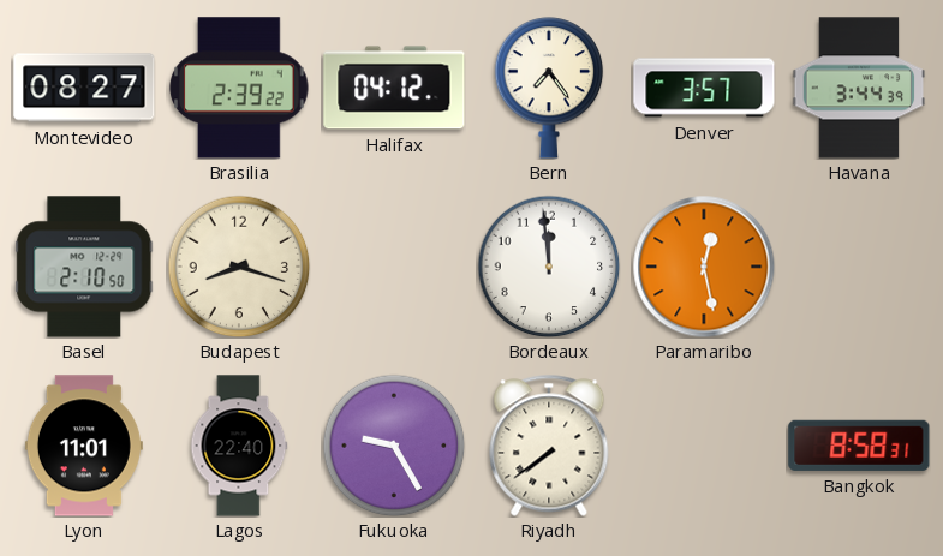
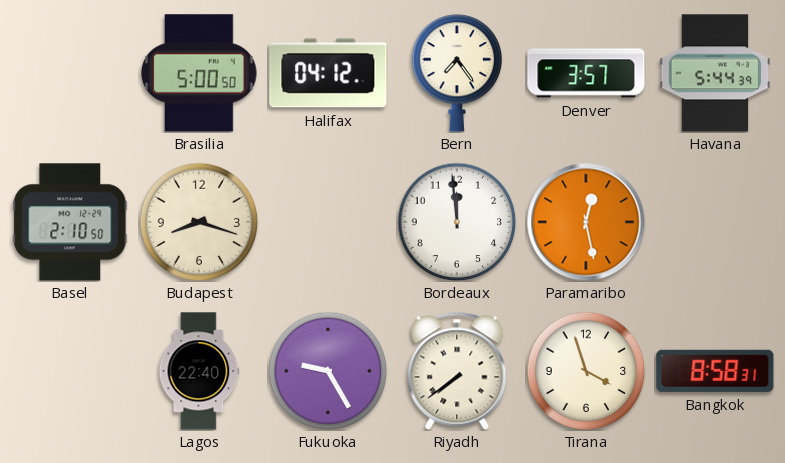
Montevideo: 08:27 -> none (84, 88)
Brasilia: 2:39 -> 5:00 (199, 73)
Havana: 3:44 -> 5:44 (715, 73)
Lyon: 11:01 -> none (84, 446)
Tirana: none -> 3:57 (586, 371)
